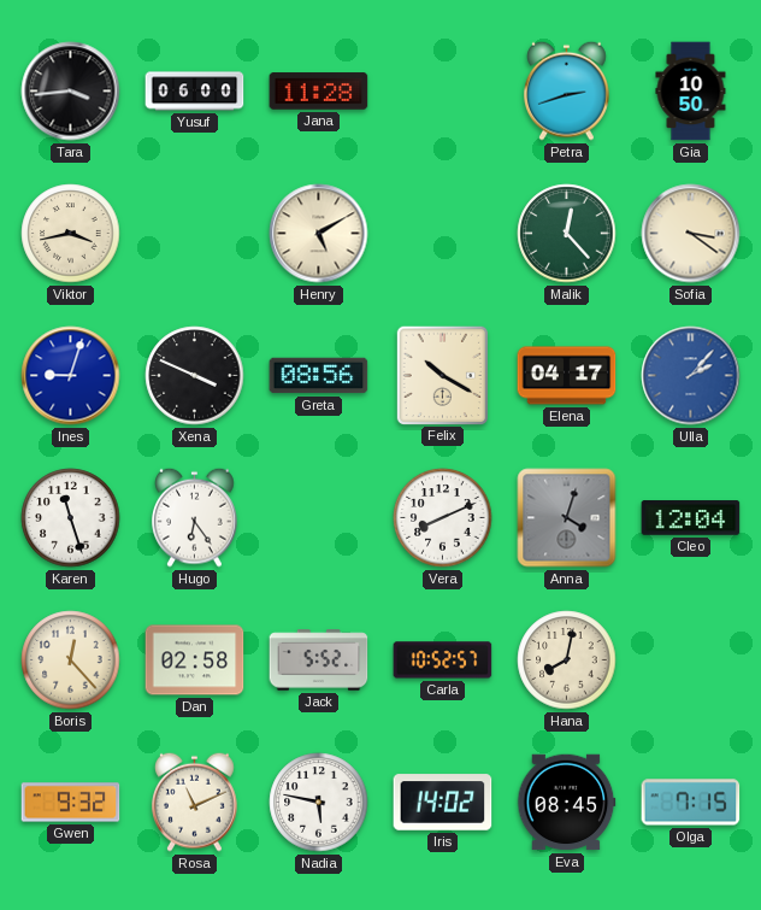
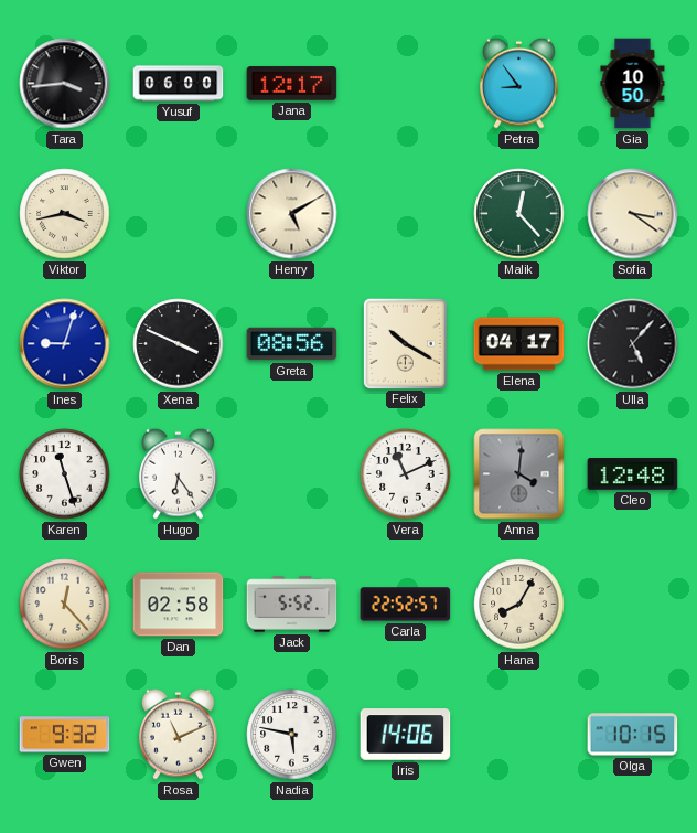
Jana: 11:28 -> 12:17 (292, 84)
Petra: 2:42 -> 8:54 (519, 83)
Ulla: 2:07 -> 5:07 (633, 344)
Ulla dial: blue -> black (633, 344)
Vera: 8:11 -> 11:11 (406, 474)
Anna: 4:03 -> 4:01 (519, 474)
Cleo: 12:04 -> 12:48 (633, 474)
Carla: 10:52 -> 22:52 (406, 605)
Hana: 8:02 -> 8:05 (519, 605)
Iris: 14:02 -> 14:06 (406, 735)
Eva: 08:45 -> none (566, 803)
Olga: 7:15 -> 10:15 (633, 735)
